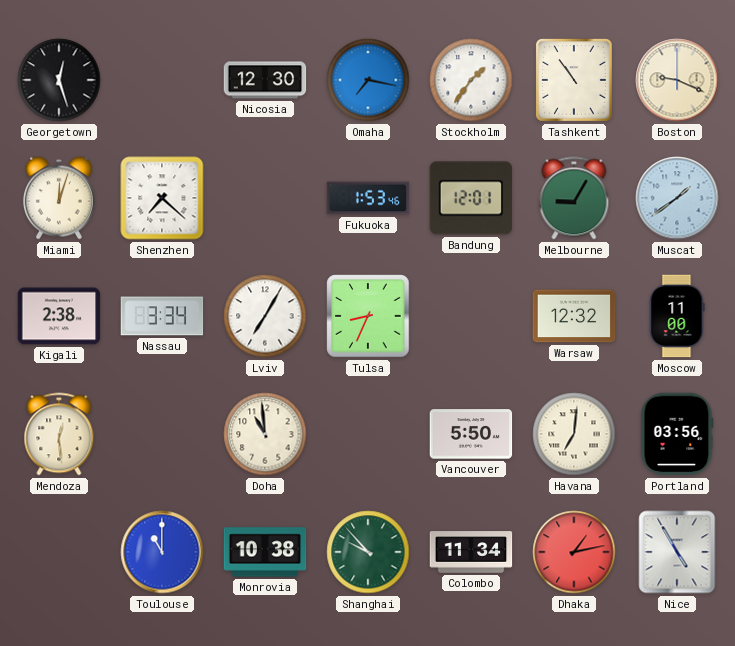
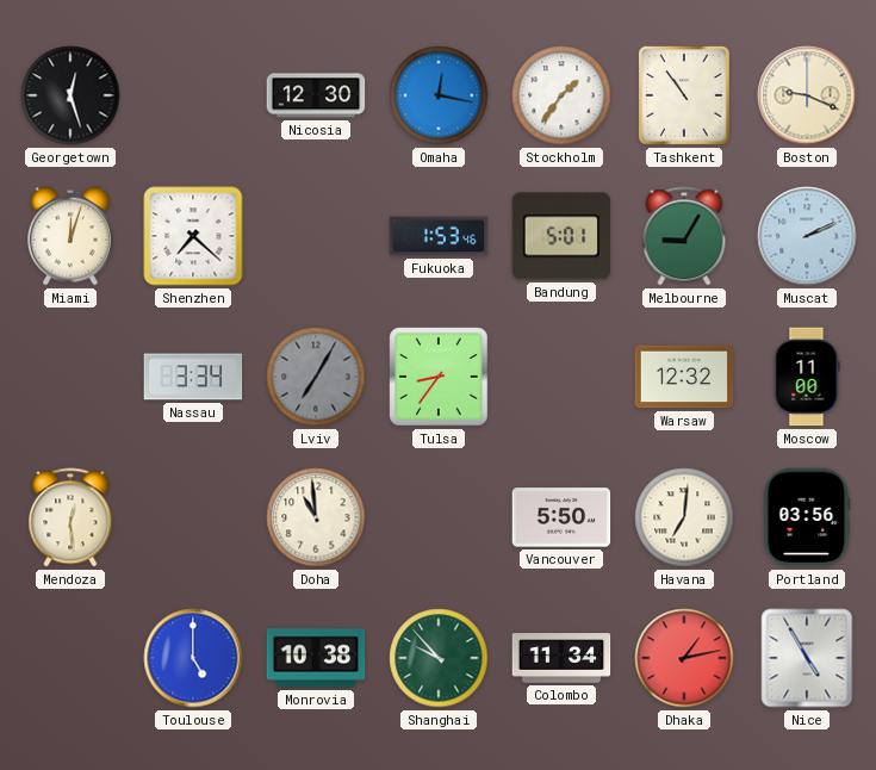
Omaha: 7:17 -> 12:17 (439, 95)
Bandung: 12:01 -> 5:01 (561, 236)
Muscat: 1:39 -> 2:11 (807, 236)
Kigali: 2:38 -> none (59, 316)
Lviv dial: white -> grey (316, 377)
Tulsa: 8:34 -> 8:36 (439, 377)
Toulouse: 11:00 -> 5:00 (193, 658)
